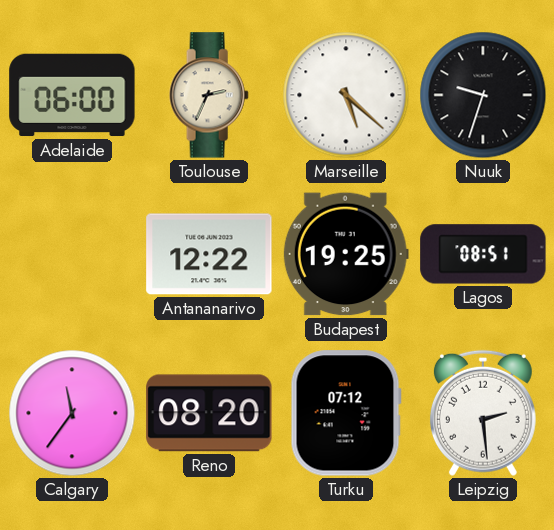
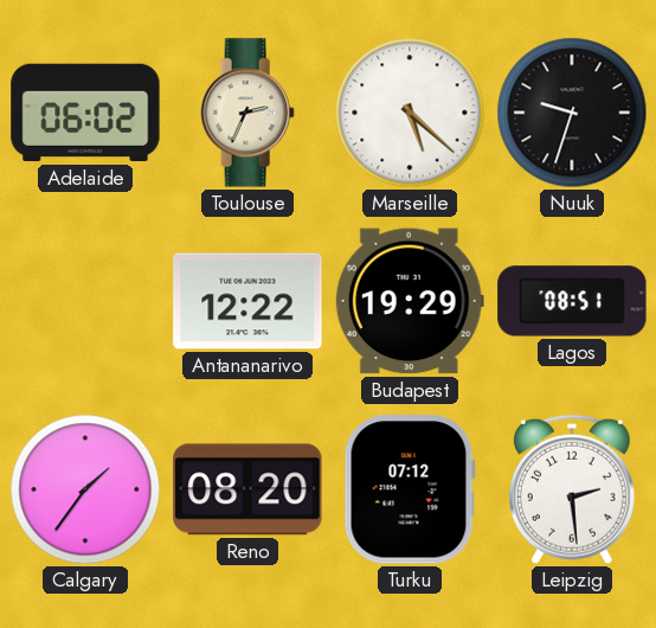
Adelaide: 06:00 -> 06:02 (85, 113)
Budapest: 19:25 -> 19:29 (410, 301)
Calgary: 11:36 -> 1:36 (85, 489)
